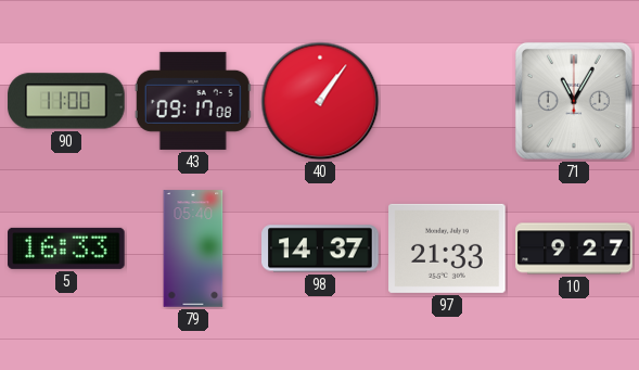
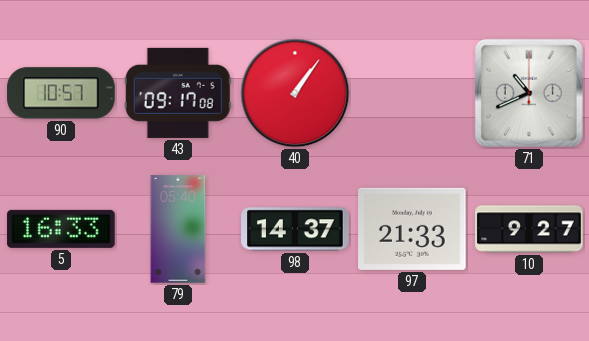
90: 11:00 -> 10:57 (61, 93)
71: 11:05 -> 10:41 (529, 93)
